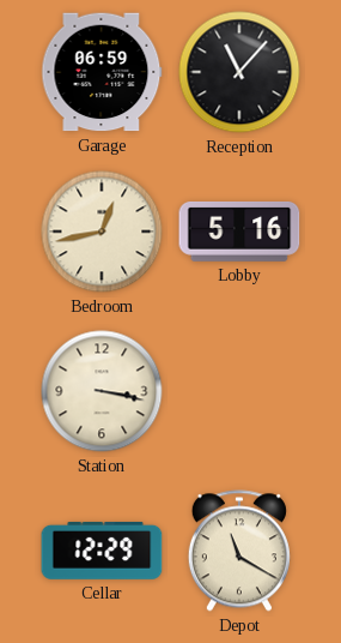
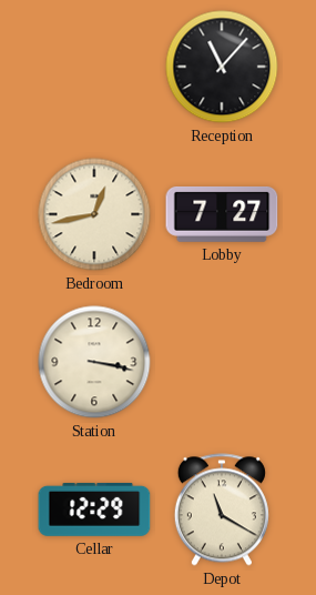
Garage: 06:59 -> none (102, 72)
Lobby: 5:16 -> 7:27 (222, 214)
